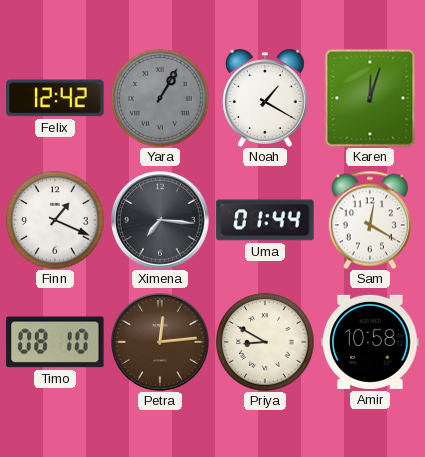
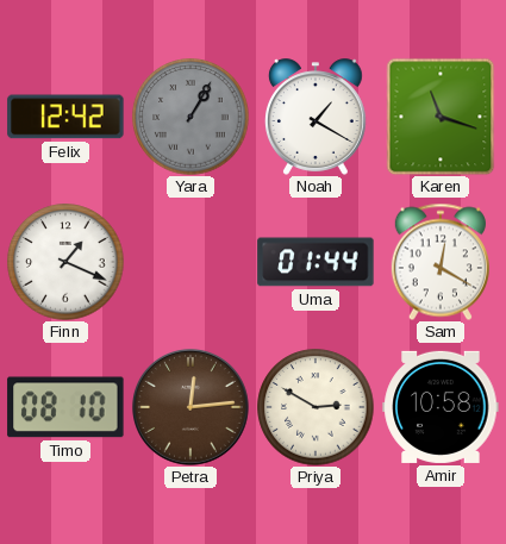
Karen: 12:03 -> 11:18 (441, 117)
Ximena: 7:16 -> none (161, 221)
Priya: 8:50 -> 2:50 (316, 407)
